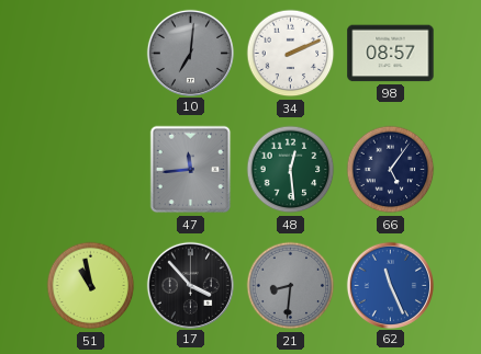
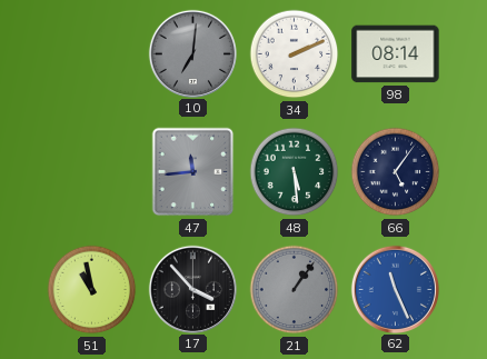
98: 08:57 -> 08:14 (396, 54)
48: 12:29 -> 5:29 (295, 172)
21: 8:31 -> 1:06 (295, 290)
